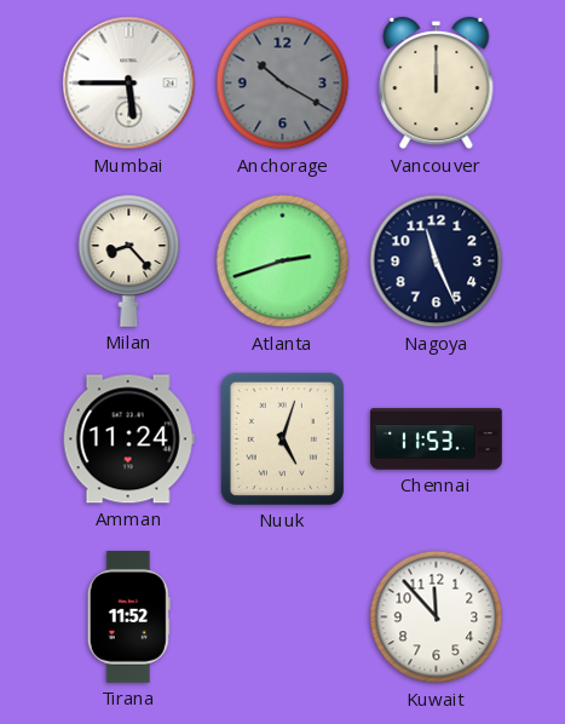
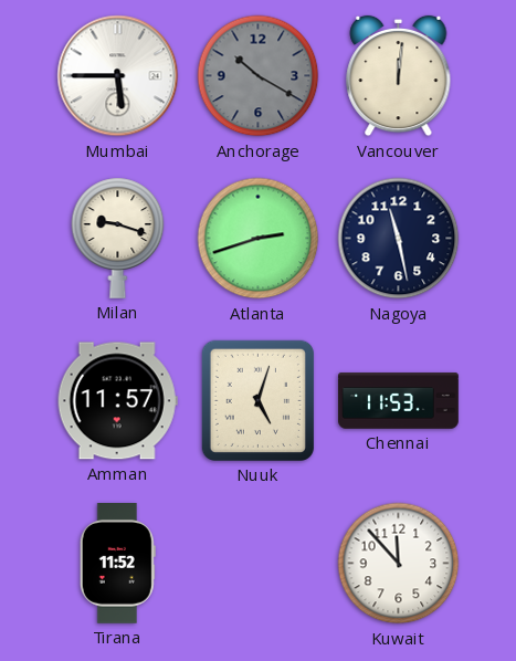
Vancouver: 12:00 -> 12:01 (399, 76)
Milan: 8:23 -> 9:18 (118, 238)
Nagoya: 11:26 -> 11:28 (399, 239)
Amman: 11:24 -> 11:57 (117, 401)
